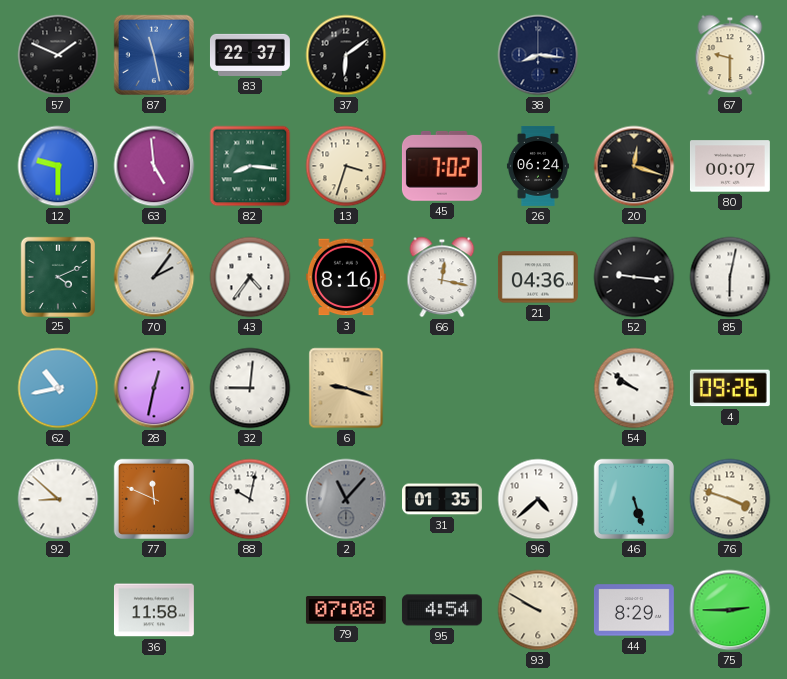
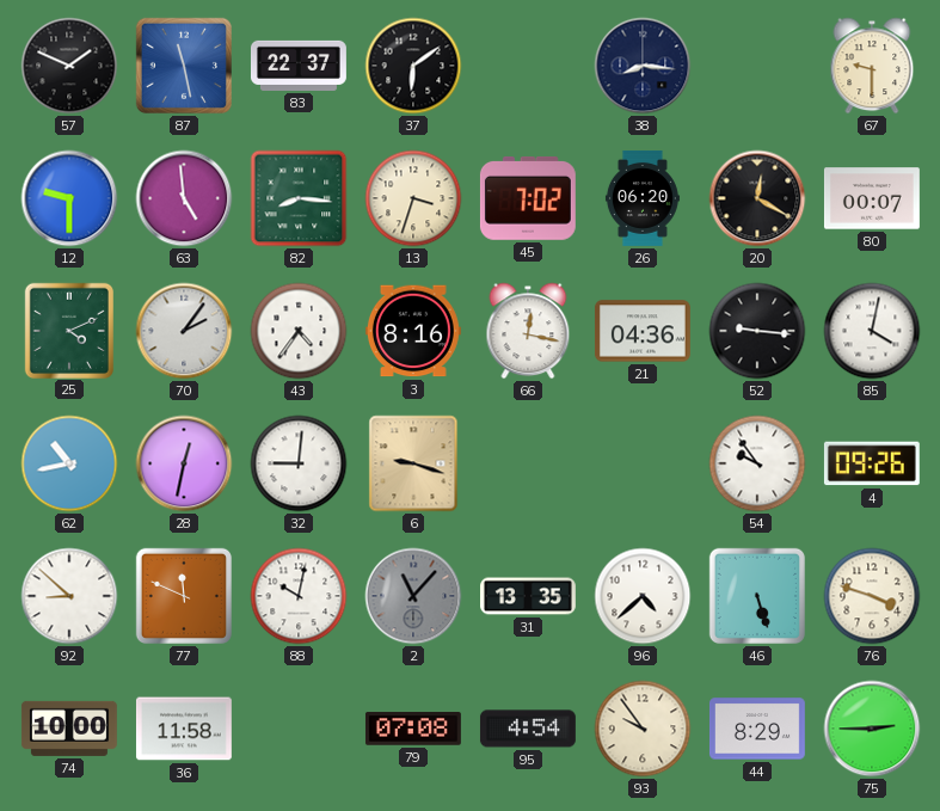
26: 06:24 -> 06:20 (643, 199)
20: 12:18 -> 12:20 (757, 198)
85: 6:02 -> 4:02 (872, 331)
54: 9:51 -> 9:54 (757, 463)
31: 01:35 -> 13:35 (529, 596)
74: none -> 10:00 (69, 729)
93: 9:50 -> 9:54 (643, 729)
